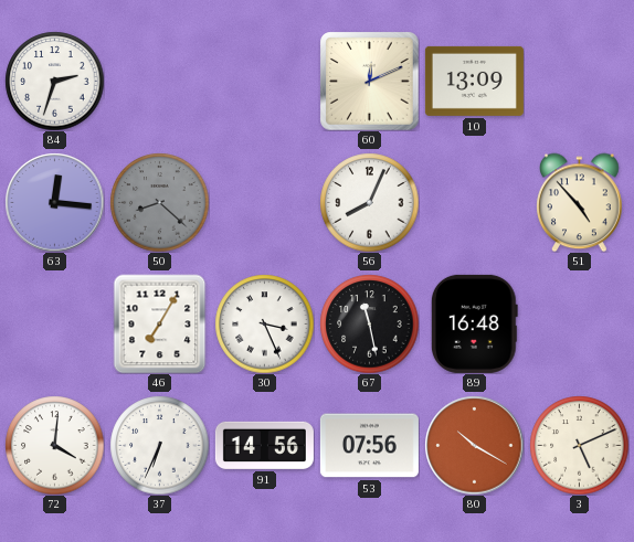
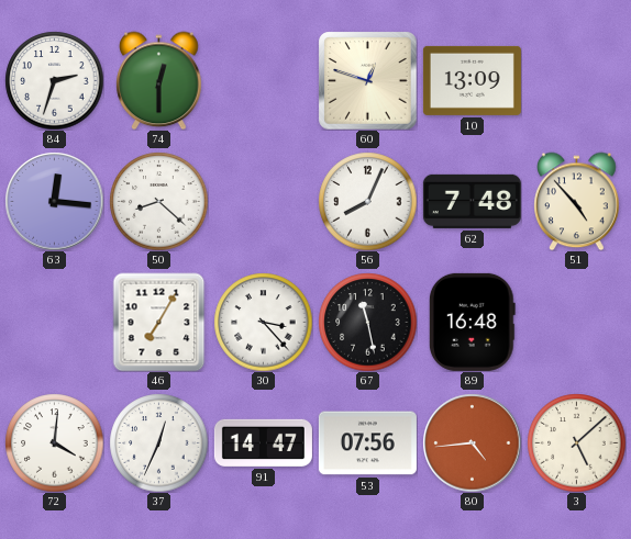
74: none -> 12:30 (159, 80)
60: 12:11 -> 12:48 (367, 80)
50 dial: grey -> white (158, 201)
62: none -> 7:48 (472, 201)
30: 3:26 -> 3:23 (263, 322)
37: 6:34 -> 12:34 (158, 442)
91: 14:56 -> 14:47 (263, 442)
80: 10:20 -> 4:44 (472, 442)
3: 5:11 -> 5:08 (576, 442)
